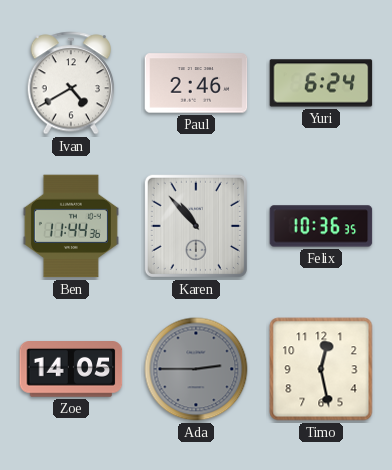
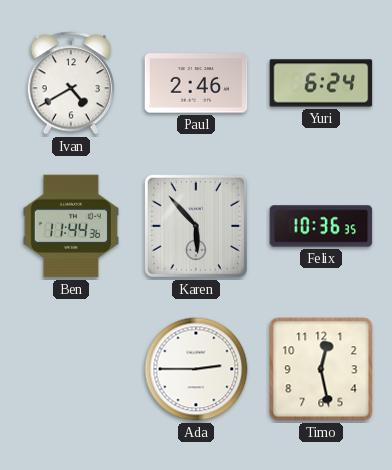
Karen: 10:53 -> 5:53 (196, 226)
Zoe: 14:05 -> none (71, 370)
Ada dial: grey -> white (196, 369)
